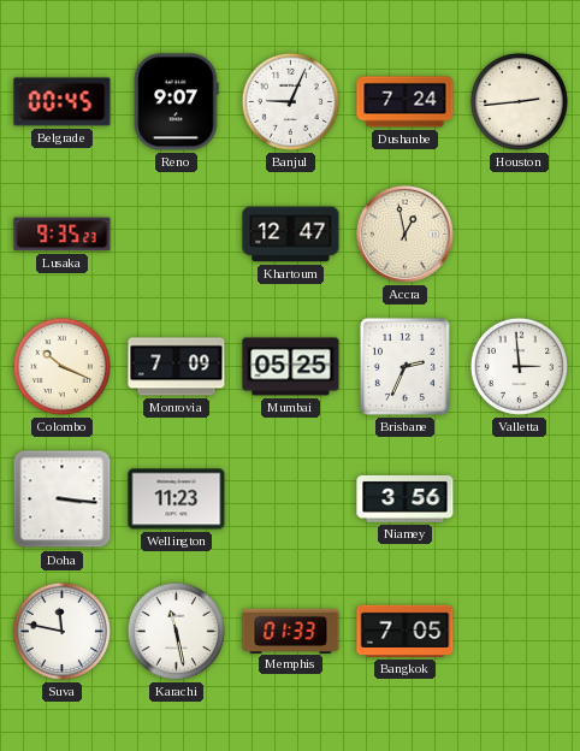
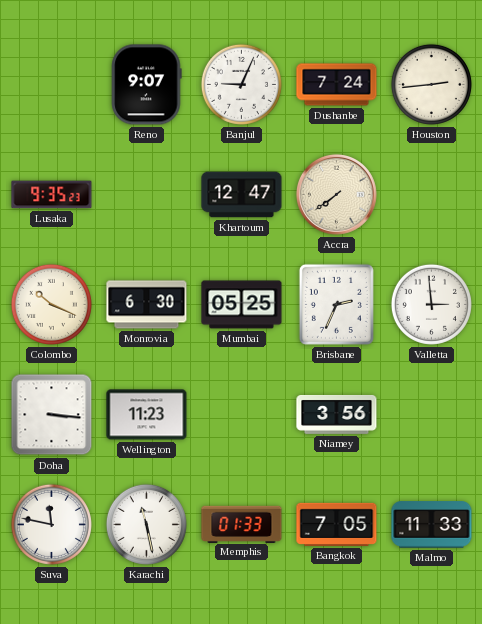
Belgrade: 00:45 -> none (63, 102)
Accra: 12:58 -> 7:39 (336, 194)
Monrovia: 7:09 -> 6:30 (147, 305)
Malmo: none -> 11:33 (432, 525)
